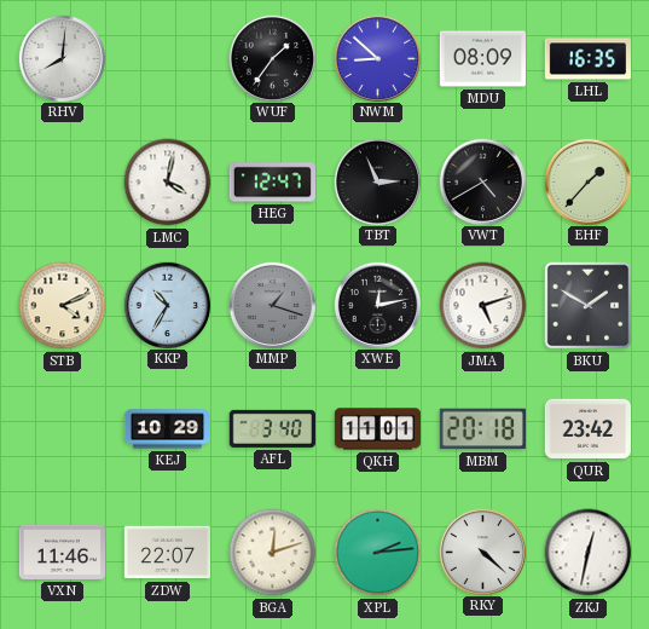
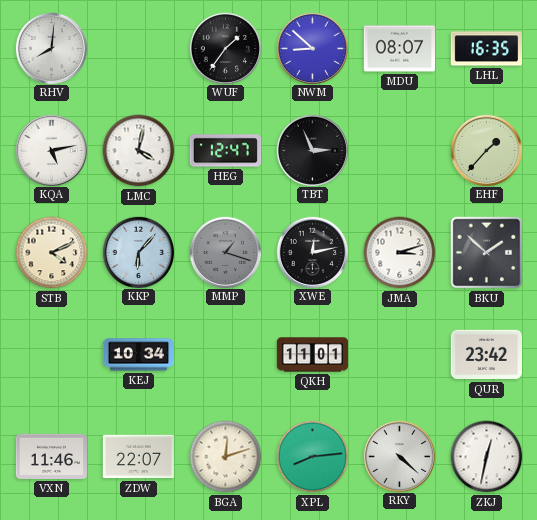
MDU: 08:09 -> 08:07 (399, 49)
KQA: none -> 5:13 (51, 150)
VWT: 4:40 -> none (482, 181)
KKP: 10:35 -> 6:07 (138, 252)
JMA: 5:12 -> 3:12 (400, 253)
BKU: 1:50 -> 1:52 (487, 253)
KEJ: 10:29 -> 10:34 (138, 355)
AFL: 3:40 -> none (272, 428)
MBM: 20:18 -> none (482, 429)
XPL: 2:14 -> 8:14 (313, 457)
